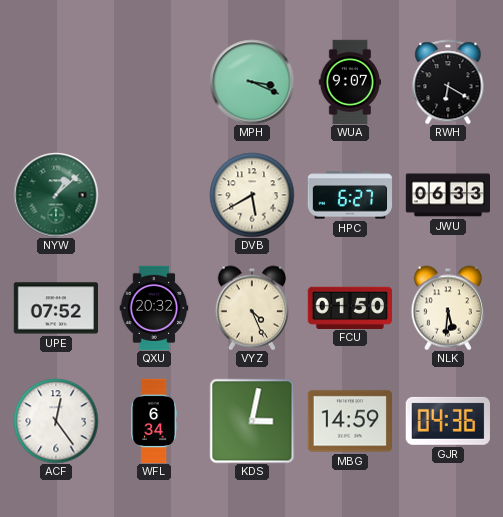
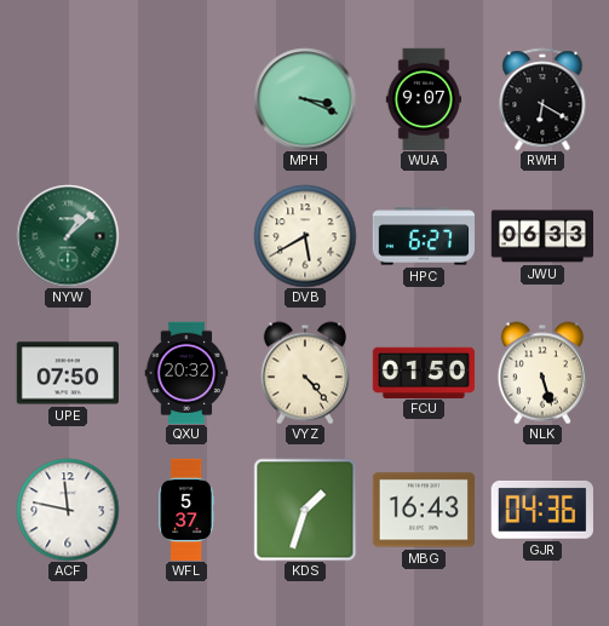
UPE: 07:52 -> 07:50 (67, 373)
VYZ: 4:26 -> 4:23 (305, 373)
NLK: 5:31 -> 5:27 (542, 373)
ACF: 12:24 -> 11:47 (68, 510)
WFL: 6:34 -> 5:37 (186, 510)
KDS: 3:02 -> 1:33 (305, 510)
MBG: 14:59 -> 16:43 (423, 510)
